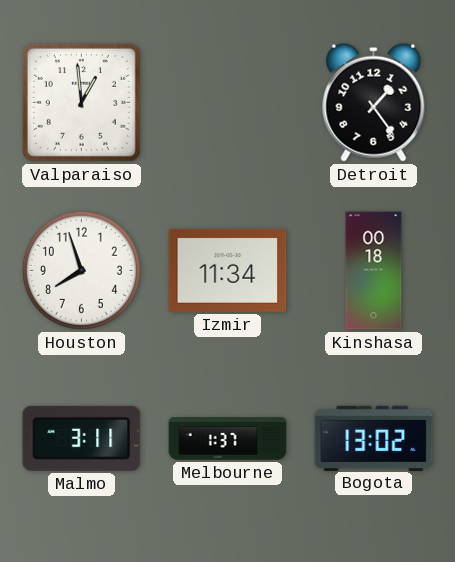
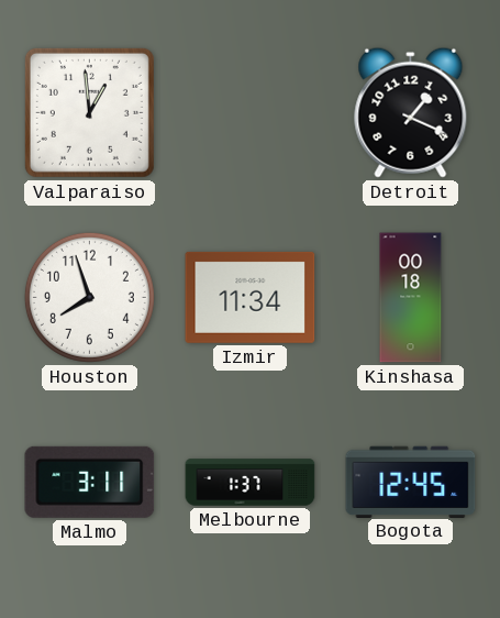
Detroit: 1:24 -> 1:19 (411, 112)
Bogota: 13:02 -> 12:45 (411, 482)
